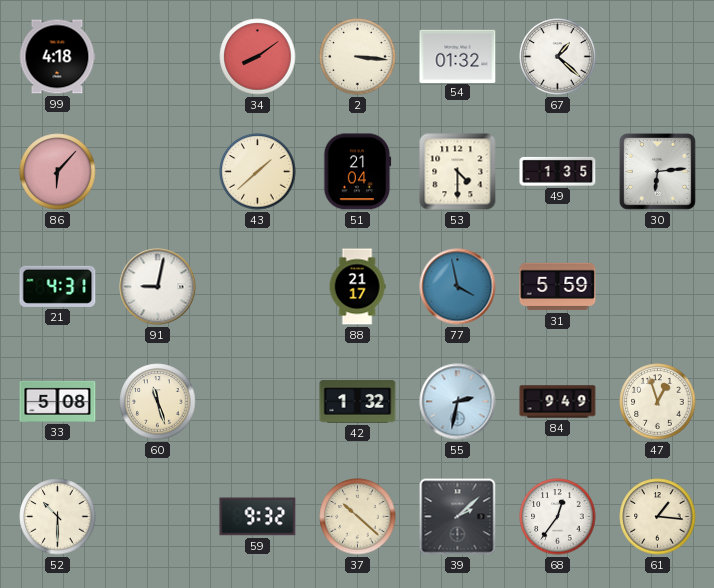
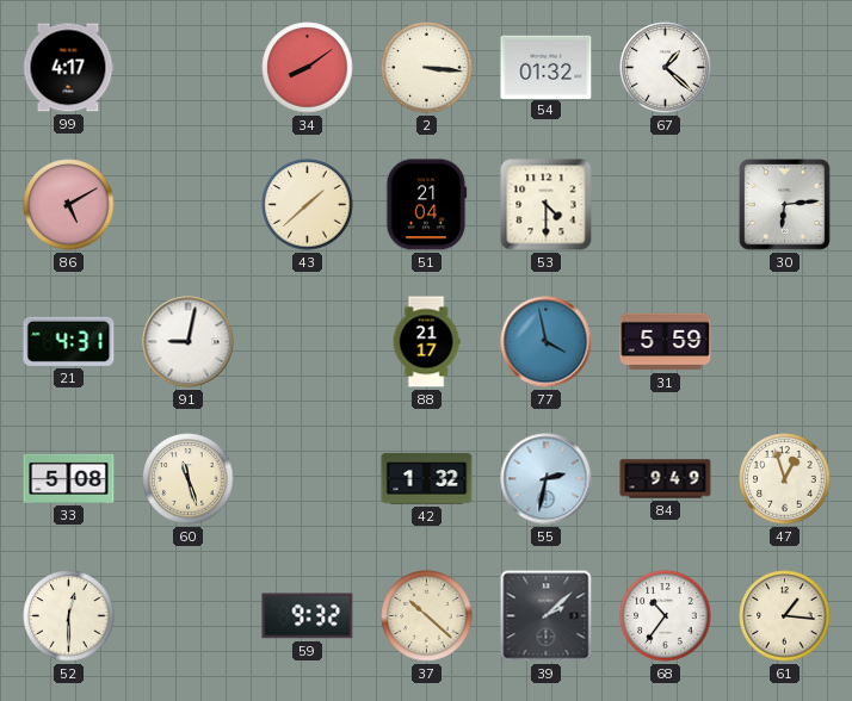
99: 4:18 -> 4:17 (68, 68)
86: 6:07 -> 5:10 (69, 205)
49: 1:35 -> none (558, 171)
52: 10:30 -> 12:30 (69, 616)
68: 12:36 -> 10:36 (666, 616)
